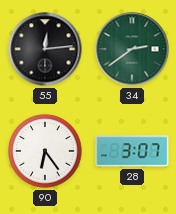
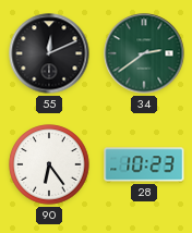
55: 12:14 -> 12:11 (49, 53)
28: 3:07 -> 10:23 (144, 164)
